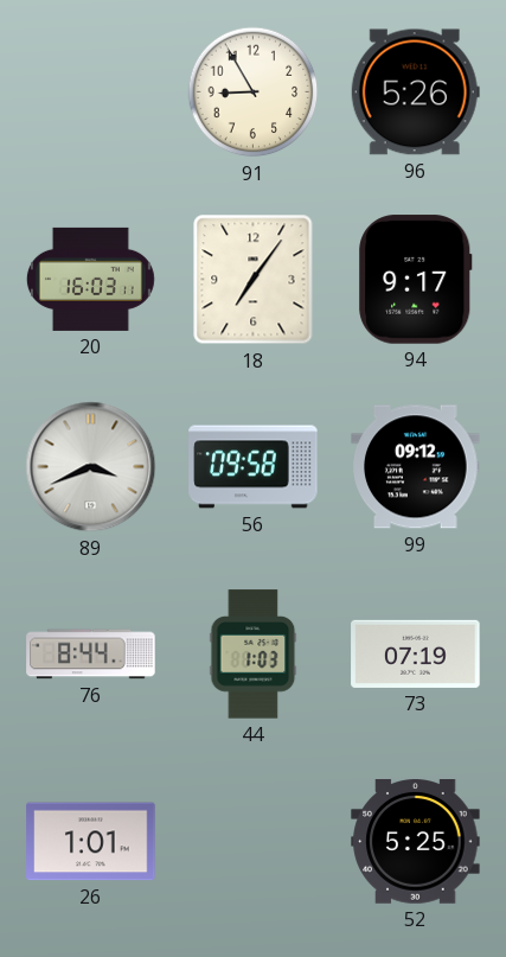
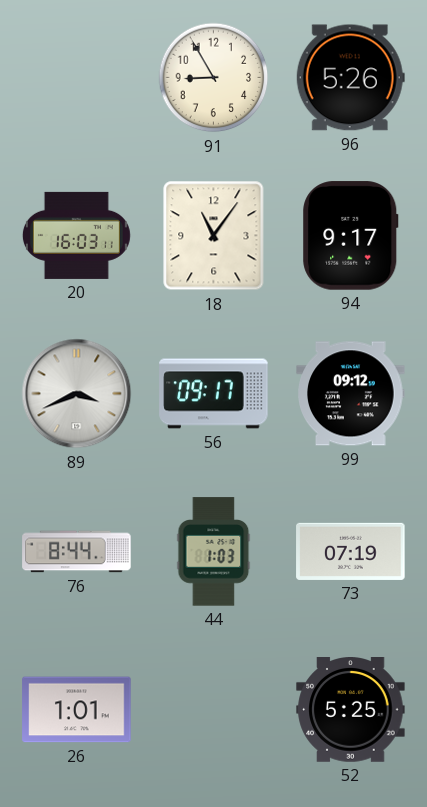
18: 7:06 -> 11:06 (214, 236)
56: 09:58 -> 09:17 (214, 394)
